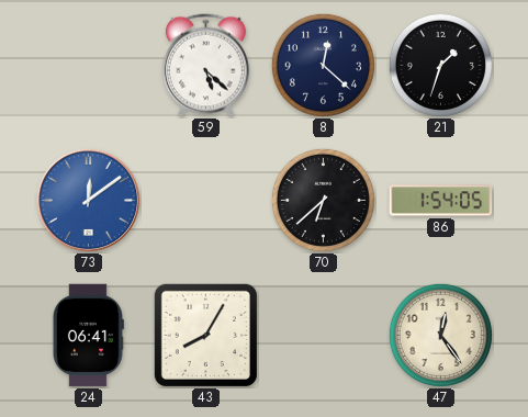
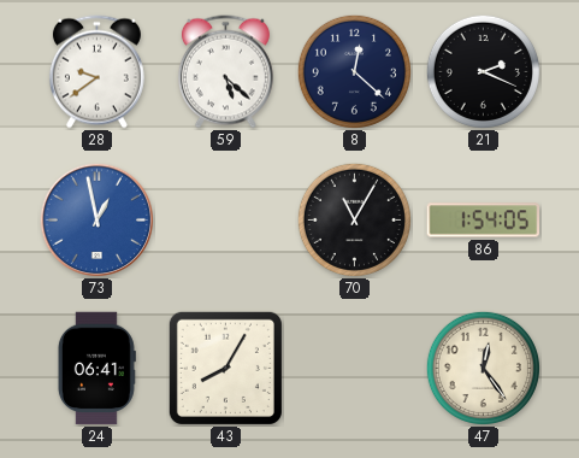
28: none -> 9:39 (96, 72)
21: 1:33 -> 2:19 (483, 71)
73: 12:09 -> 12:58 (96, 219)
70: 6:38 -> 11:05 (354, 219)
